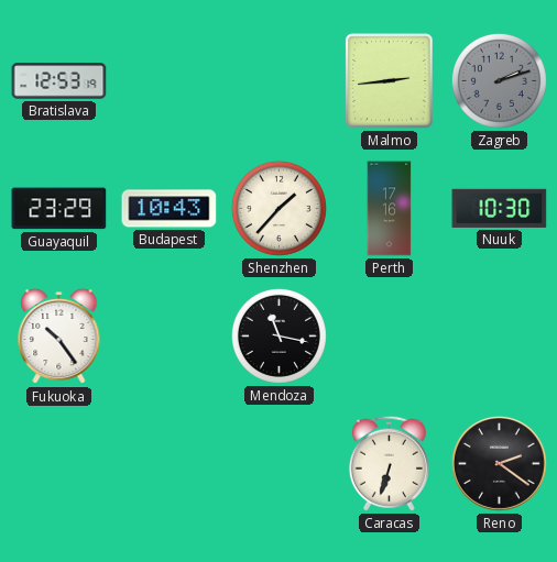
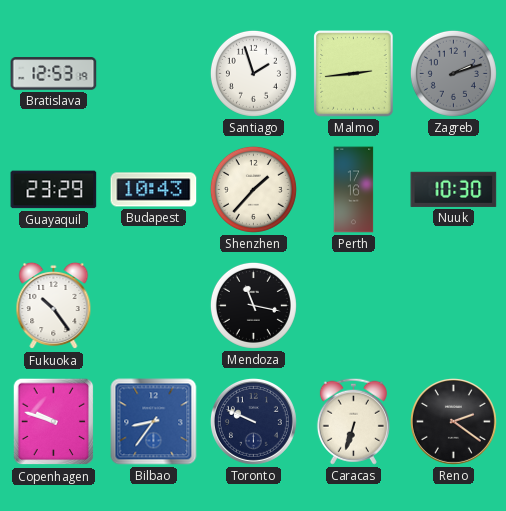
Santiago: none -> 1:57 (253, 73)
Copenhagen: none -> 9:48 (54, 422)
Bilbao: none -> 8:36 (154, 422)
Toronto: none -> 9:49 (253, 421)
